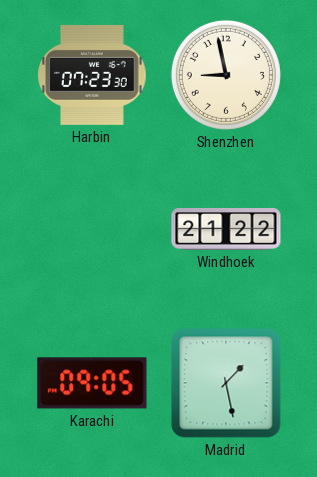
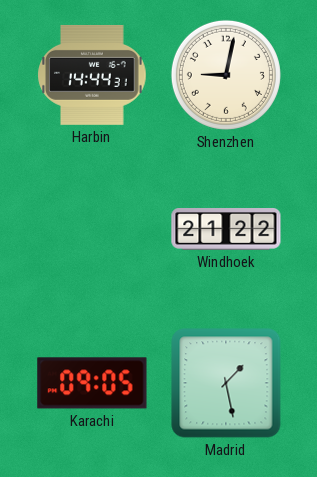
Harbin: 07:23 -> 14:44 (92, 75)
Shenzhen: 8:58 -> 9:02 (226, 75)
